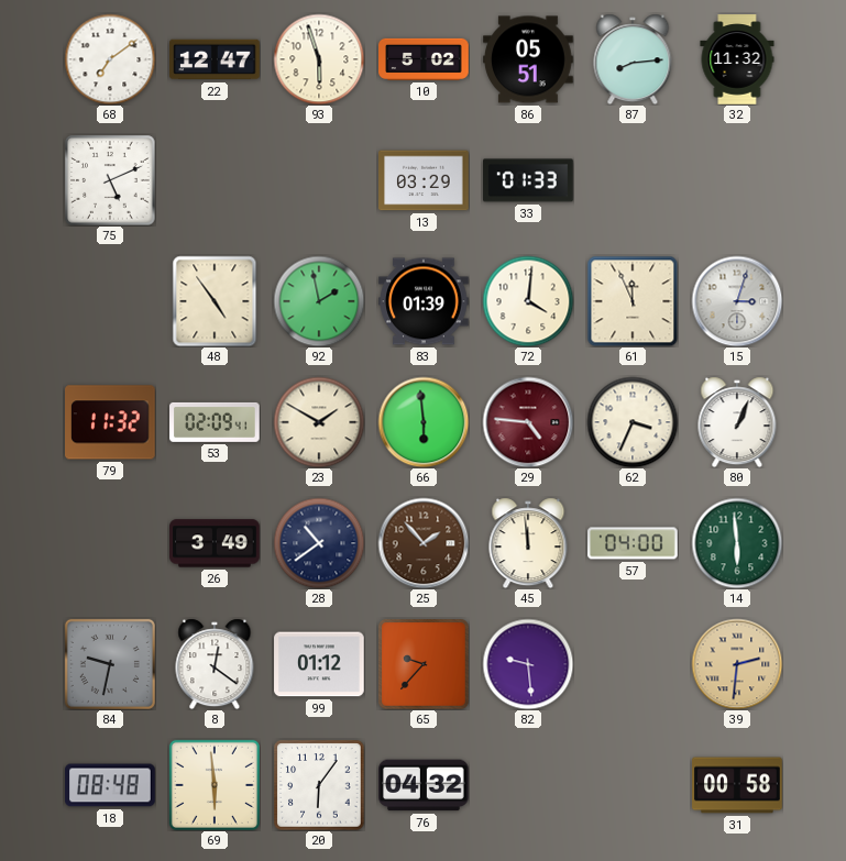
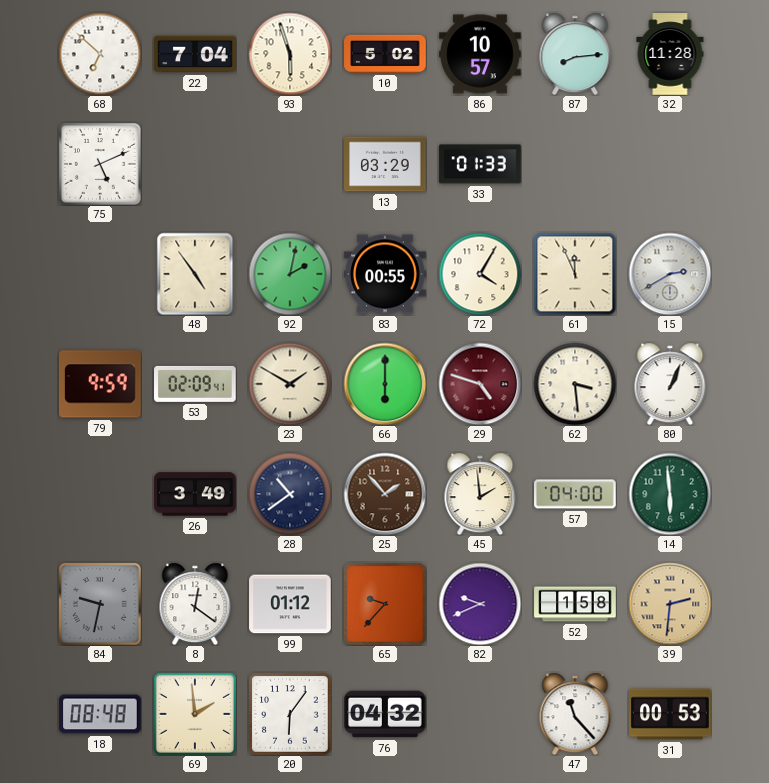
68: 7:09 -> 6:52 (100, 54)
22: 12:47 -> 7:04 (195, 54)
86: 05:51 -> 10:57 (480, 54)
32: 11:32 -> 11:28 (670, 54)
92: 1:58 -> 2:02 (290, 274)
83: 01:39 -> 00:55 (385, 274)
72: 4:01 -> 4:05 (480, 274)
15: 3:03 -> 2:40 (670, 274)
79: 11:32 -> 9:59 (101, 384)
66: 5:59 -> 6:00 (385, 384)
29: 4:46 -> 4:48 (480, 384)
62: 3:34 -> 3:29 (575, 384)
45: 11:59 -> 1:59 (480, 494)
82: 9:29 -> 9:41 (480, 604)
52: none -> 1:58 (575, 604)
69: 5:59 -> 1:59 (195, 714)
47: none -> 11:23 (575, 714)
31: 00:58 -> 00:53 (670, 714)
